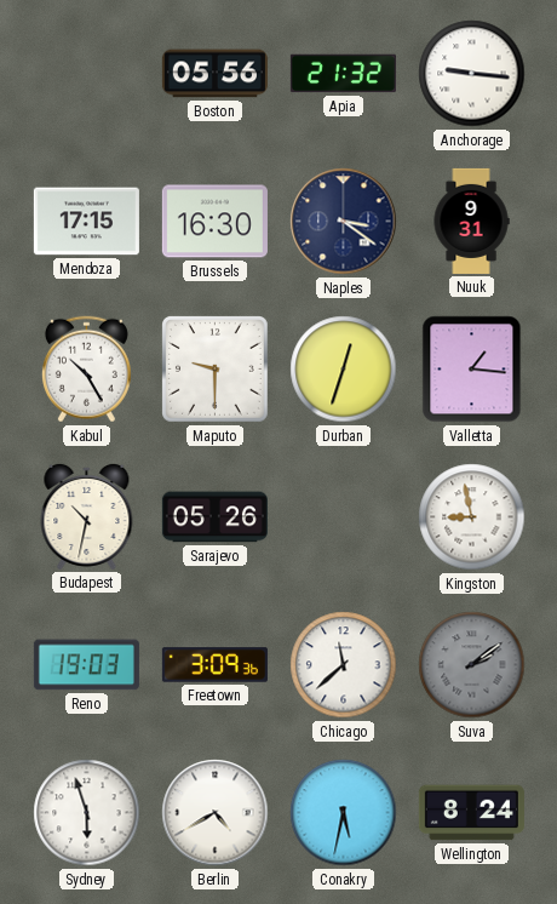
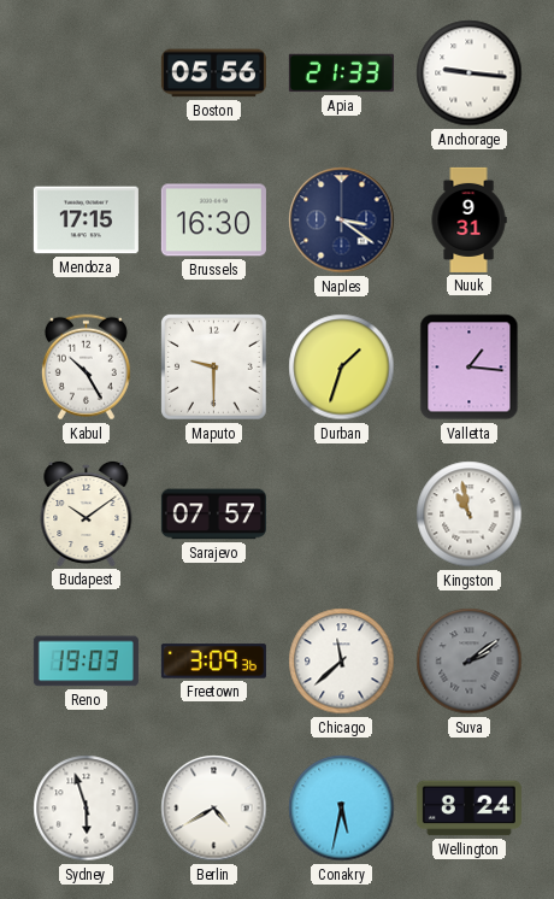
Apia: 21:32 -> 21:33 (341, 74)
Durban: 12:33 -> 1:33 (342, 368)
Budapest: 10:32 -> 10:09 (87, 513)
Sarajevo: 05:26 -> 07:57 (213, 515)
Kingston: 8:58 -> 10:58 (470, 515)
